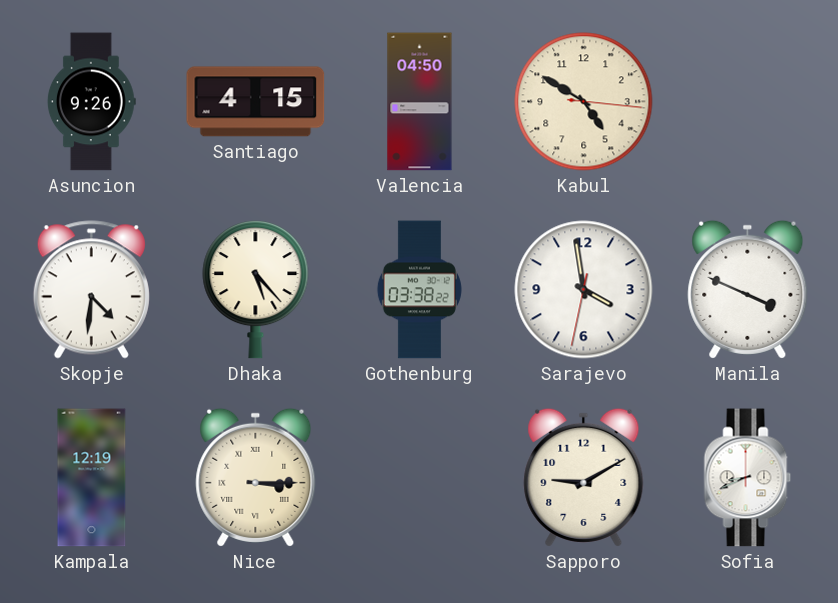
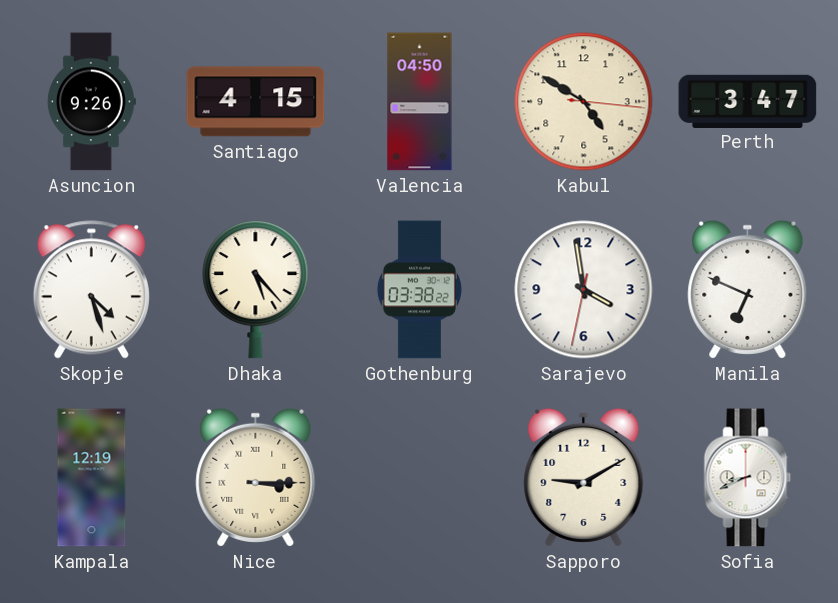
Perth: none -> 3:47 (748, 101)
Skopje: 4:31 -> 4:27 (91, 290)
Manila: 3:49 -> 6:49 (748, 289)
